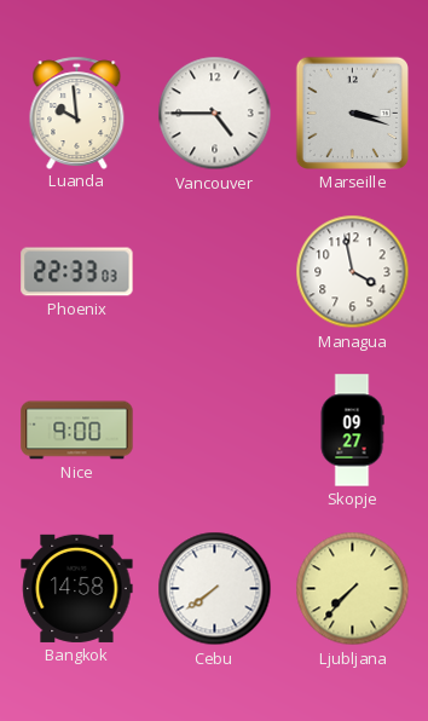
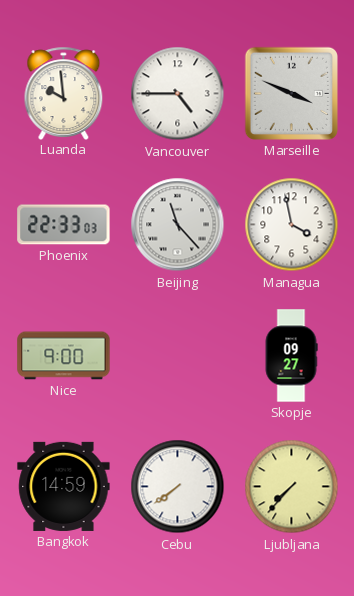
Marseille: 3:18 -> 3:49 (291, 93)
Beijing: none -> 11:23 (178, 225)
Bangkok: 14:58 -> 14:59 (64, 486)
